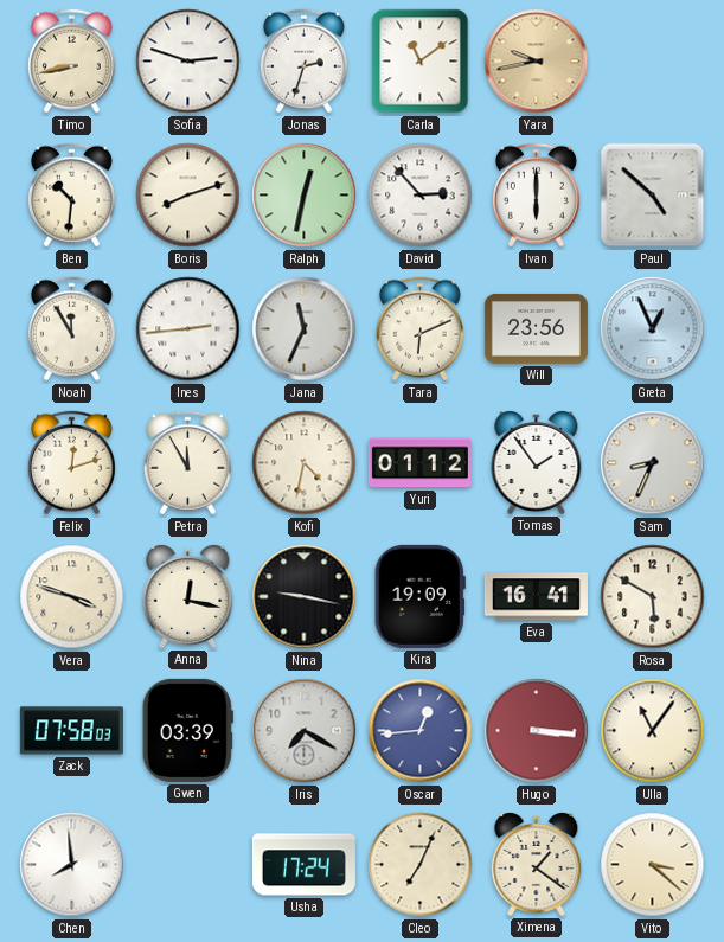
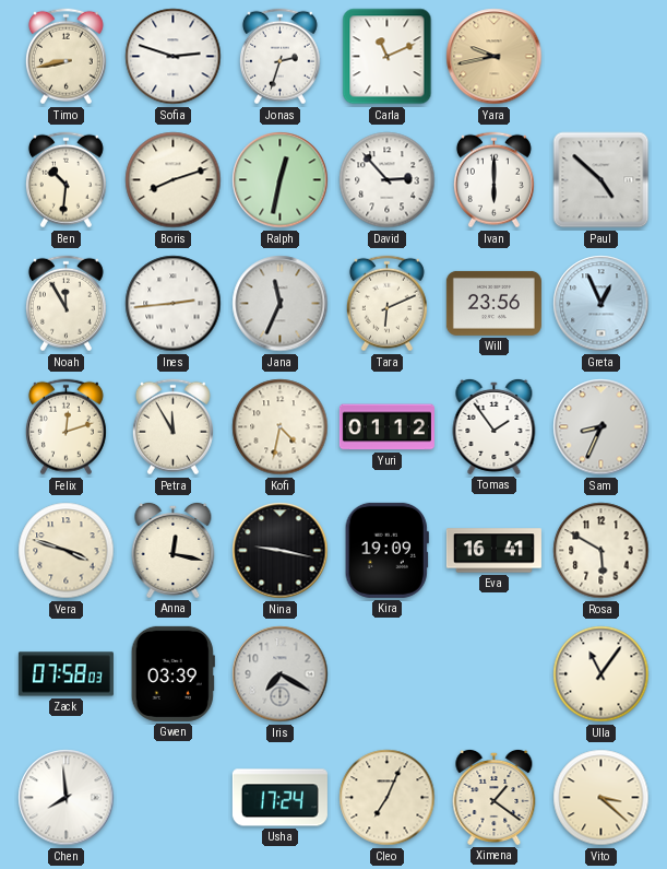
Carla: 11:09 -> 11:11 (388, 57)
Oscar: 12:44 -> none (421, 731)
Hugo: 3:16 -> none (537, 731)
